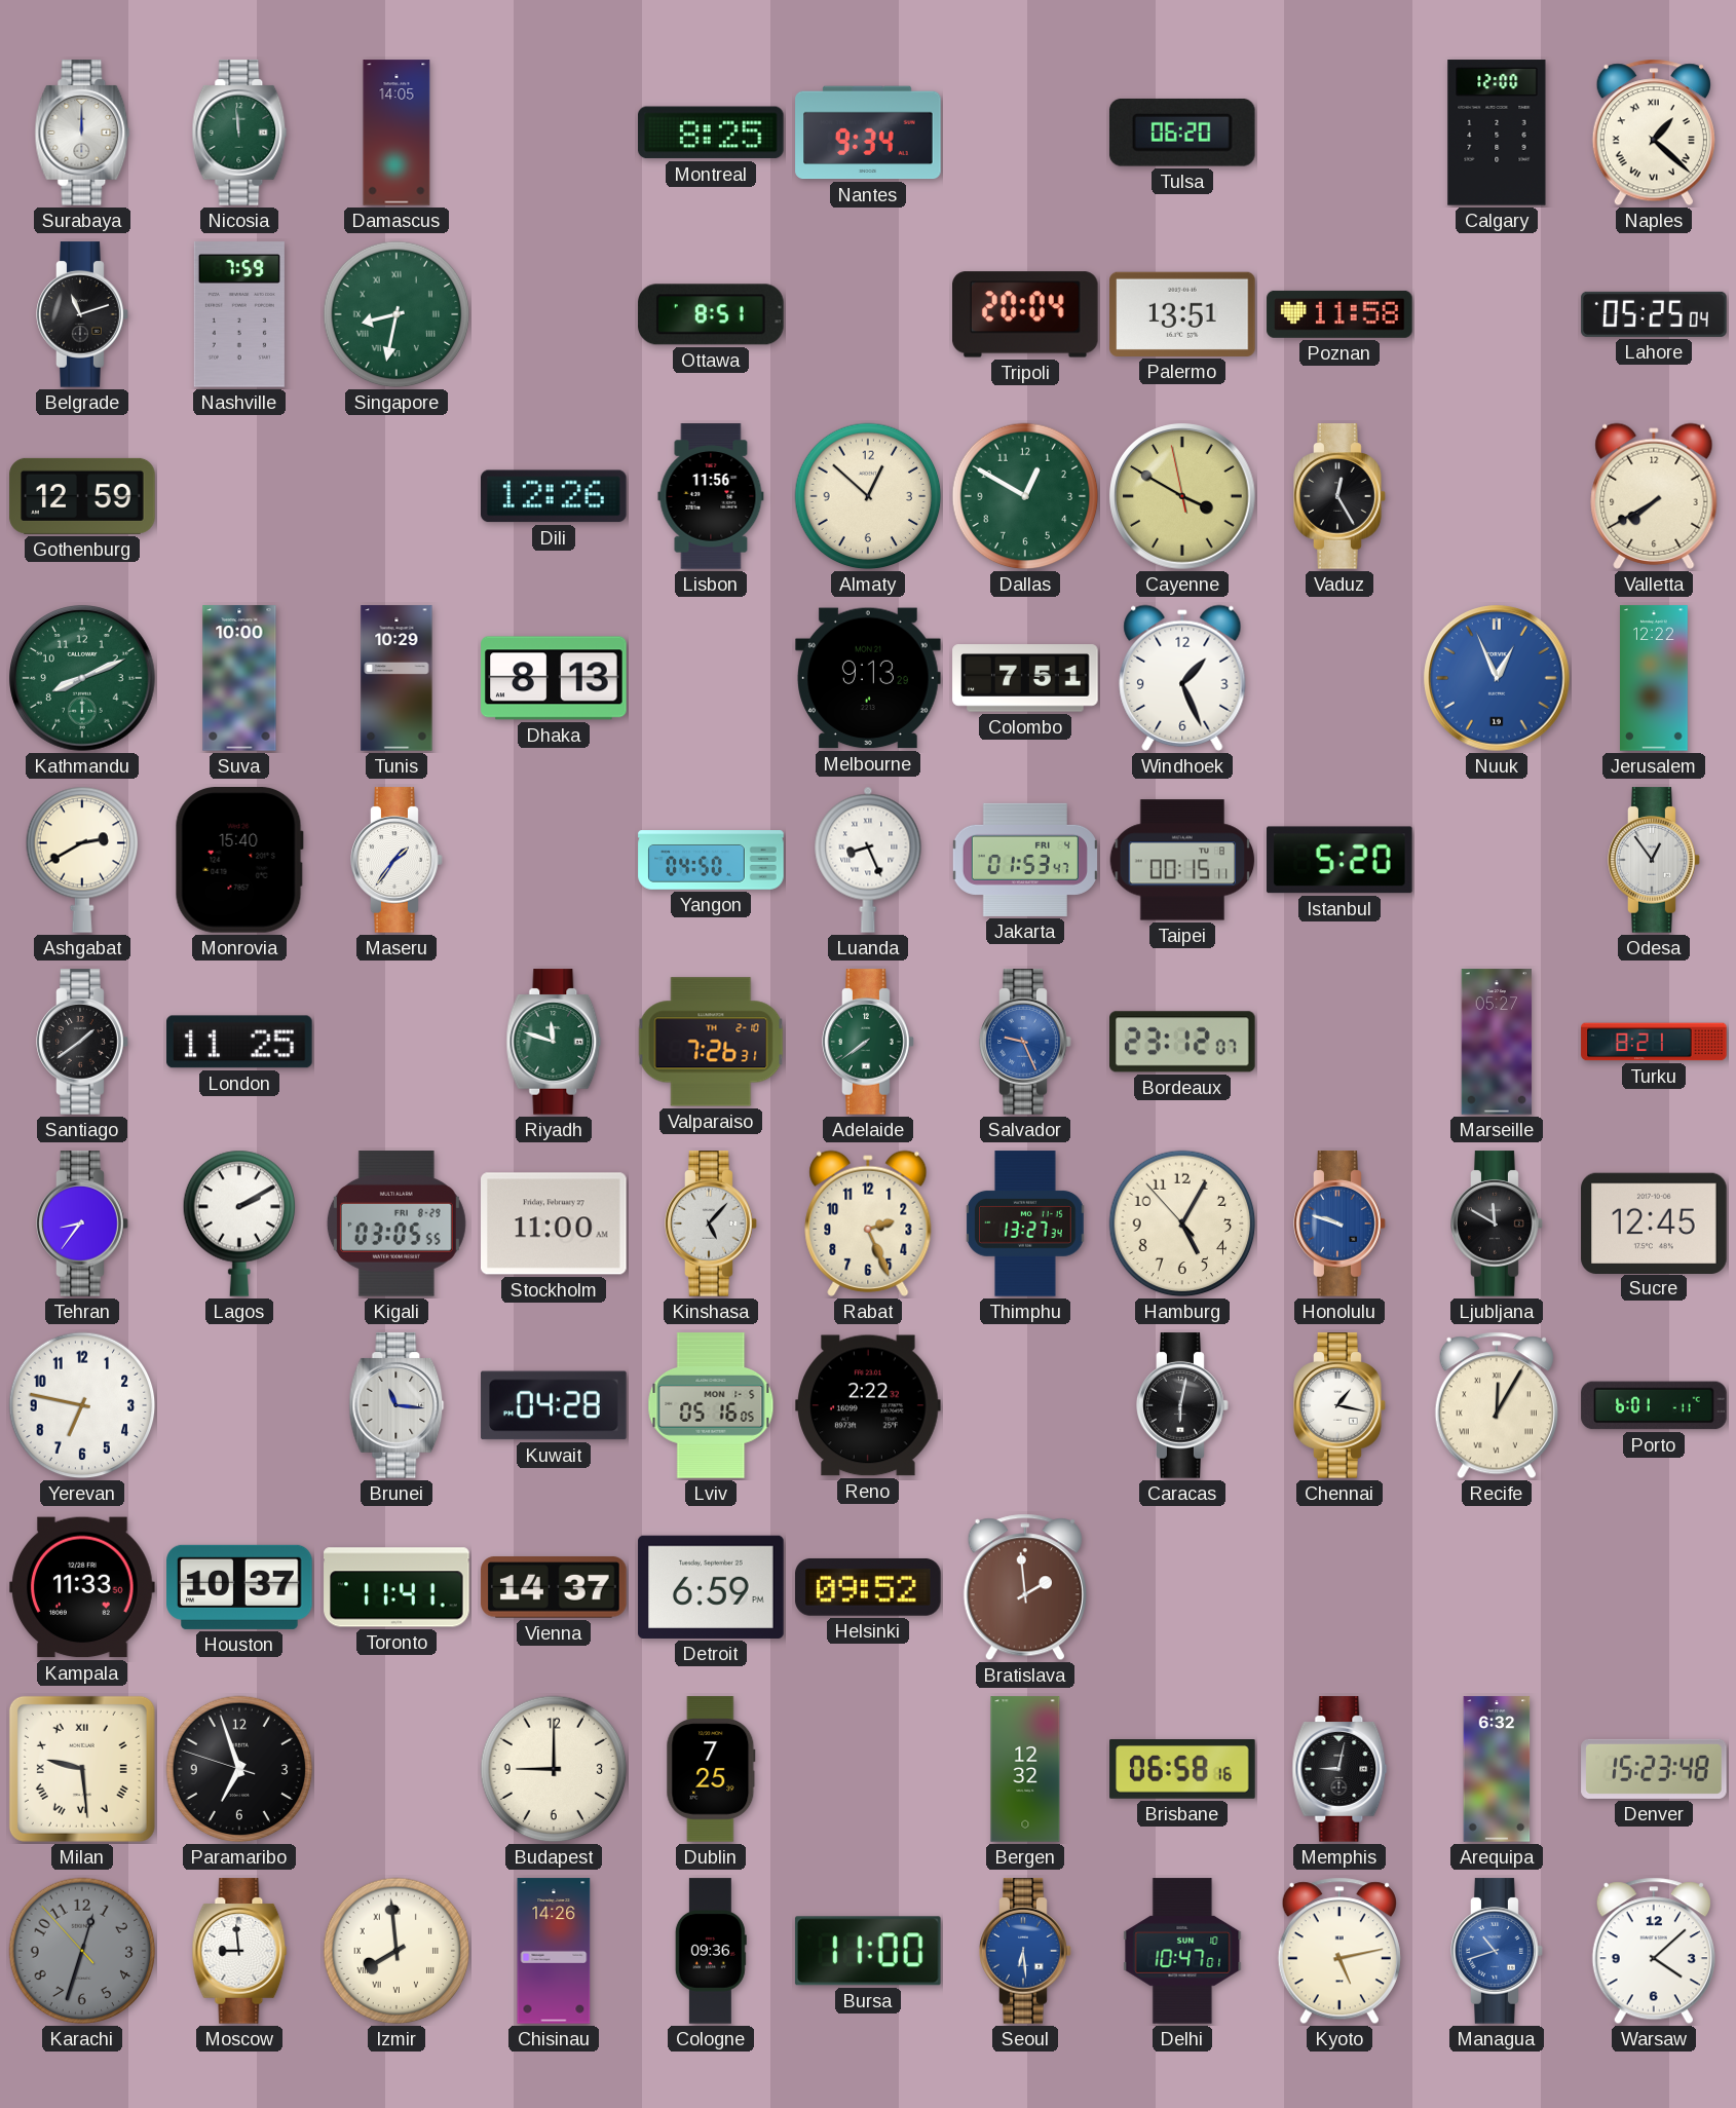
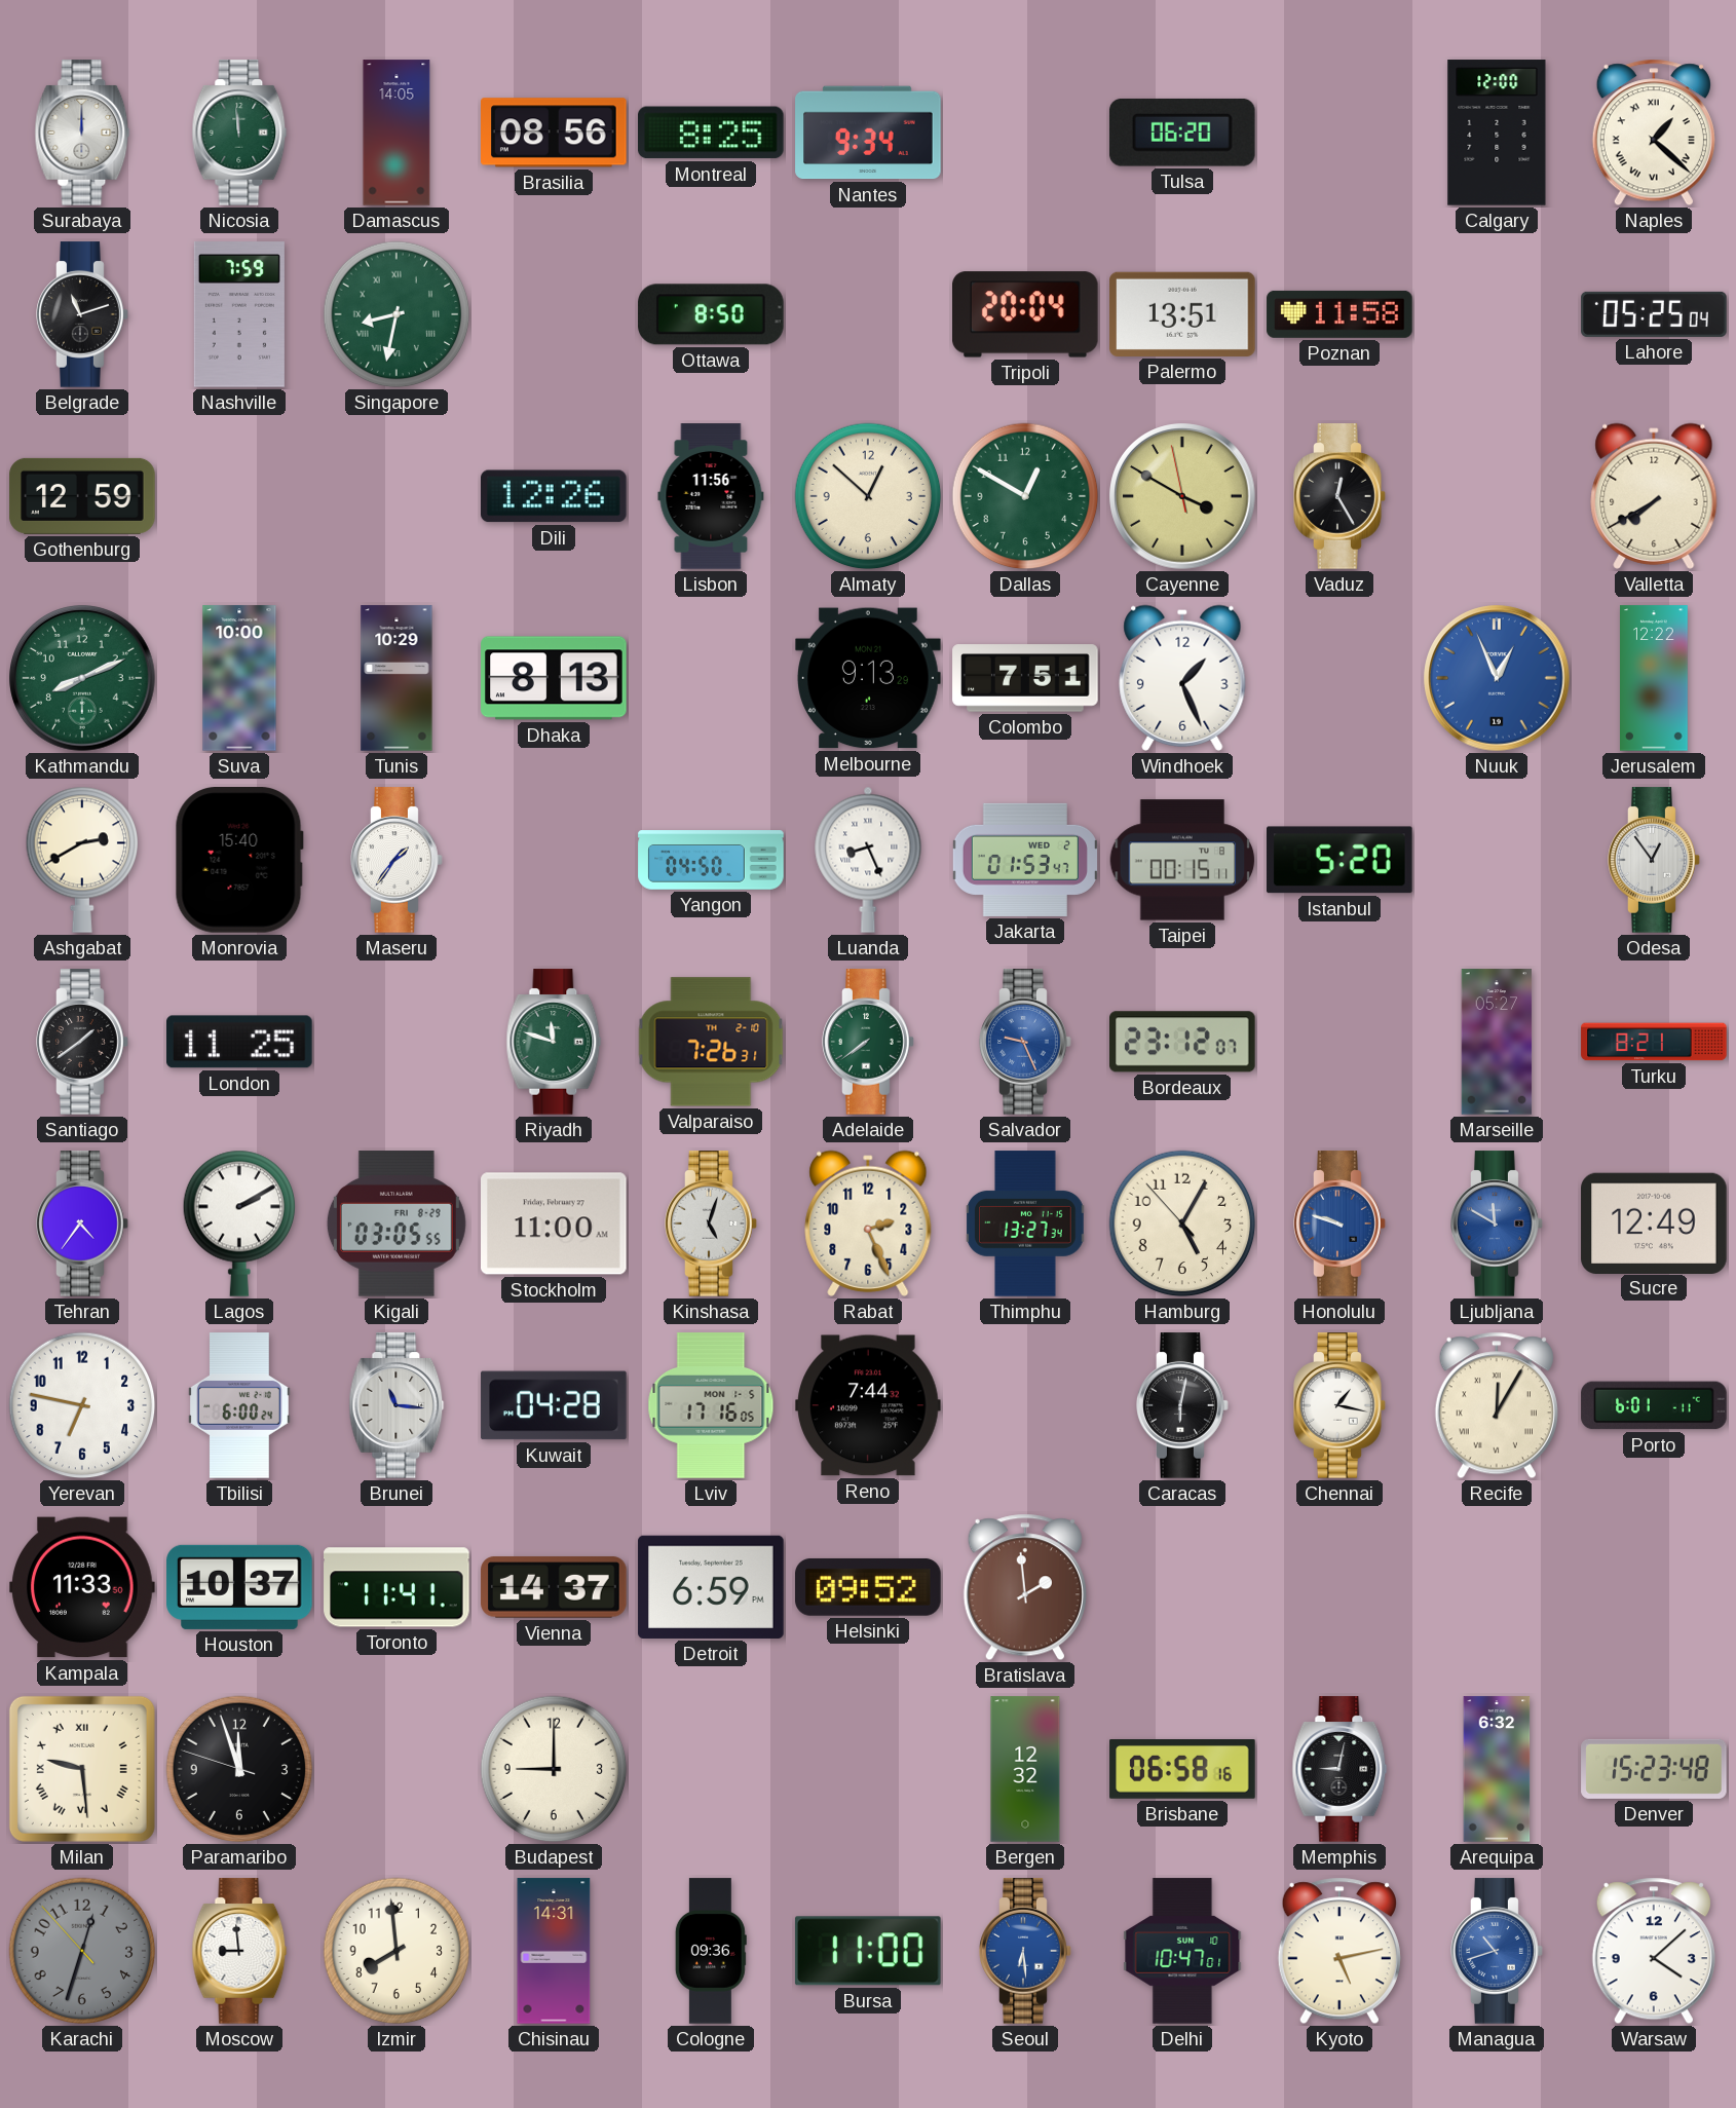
Brasilia: none -> 08:56 (555, 133)
Ottawa: 8:51 -> 8:50 (711, 314)
Jakarta date: FRI 4 -> WED 2 (1025, 860)
Tehran: 8:36 -> 4:36 (82, 1224)
Kinshasa: 5:07 -> 5:03 (711, 1224)
Ljubljana dial: black -> blue (1497, 1224)
Sucre: 12:45 -> 12:49 (1654, 1222)
Tbilisi: none -> 6:00 (239, 1405)
Lviv: 05:16 -> 17:16 (711, 1405)
Reno: 2:22 -> 7:44 (868, 1405)
Paramaribo: 6:56 -> 11:56 (239, 1769)
Dublin: 7:25 -> none (711, 1769)
Izmir numerals: Roman -> Arabic (397, 1951)
Chisinau: 14:26 -> 14:31 (554, 1951)
